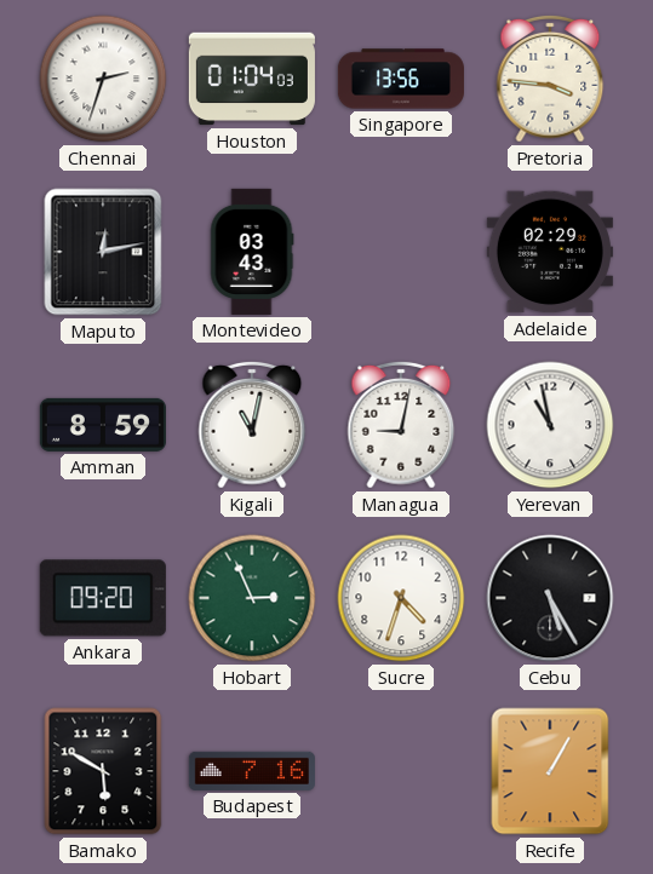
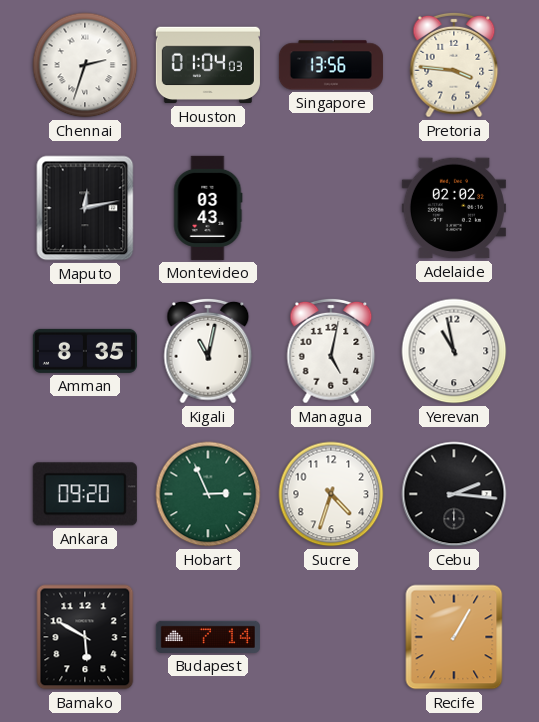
Adelaide: 02:29 -> 02:02 (454, 208)
Amman: 8:59 -> 8:35 (85, 351)
Managua: 9:02 -> 5:02 (331, 351)
Cebu: 5:25 -> 2:16 (454, 494)
Budapest: 7:16 -> 7:14 (208, 637)
